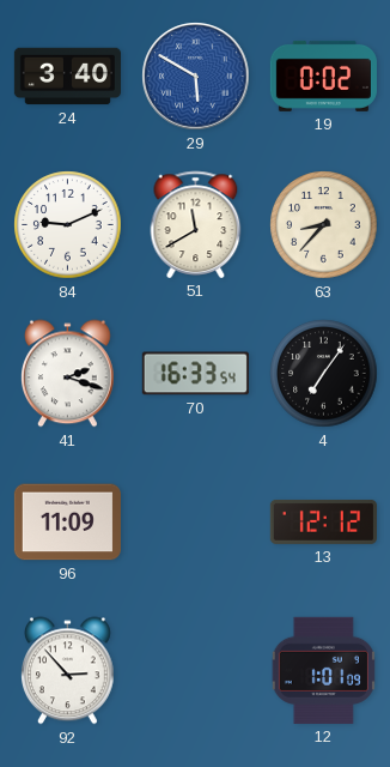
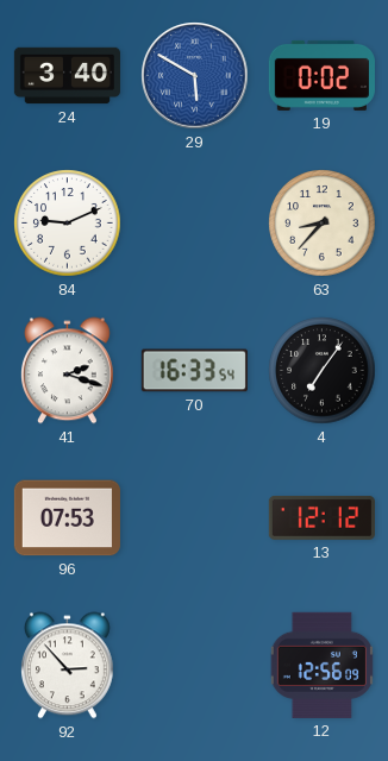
51: 11:40 -> none (196, 224)
96: 11:09 -> 07:53 (67, 518)
12: 1:01 -> 12:56 (321, 665)
